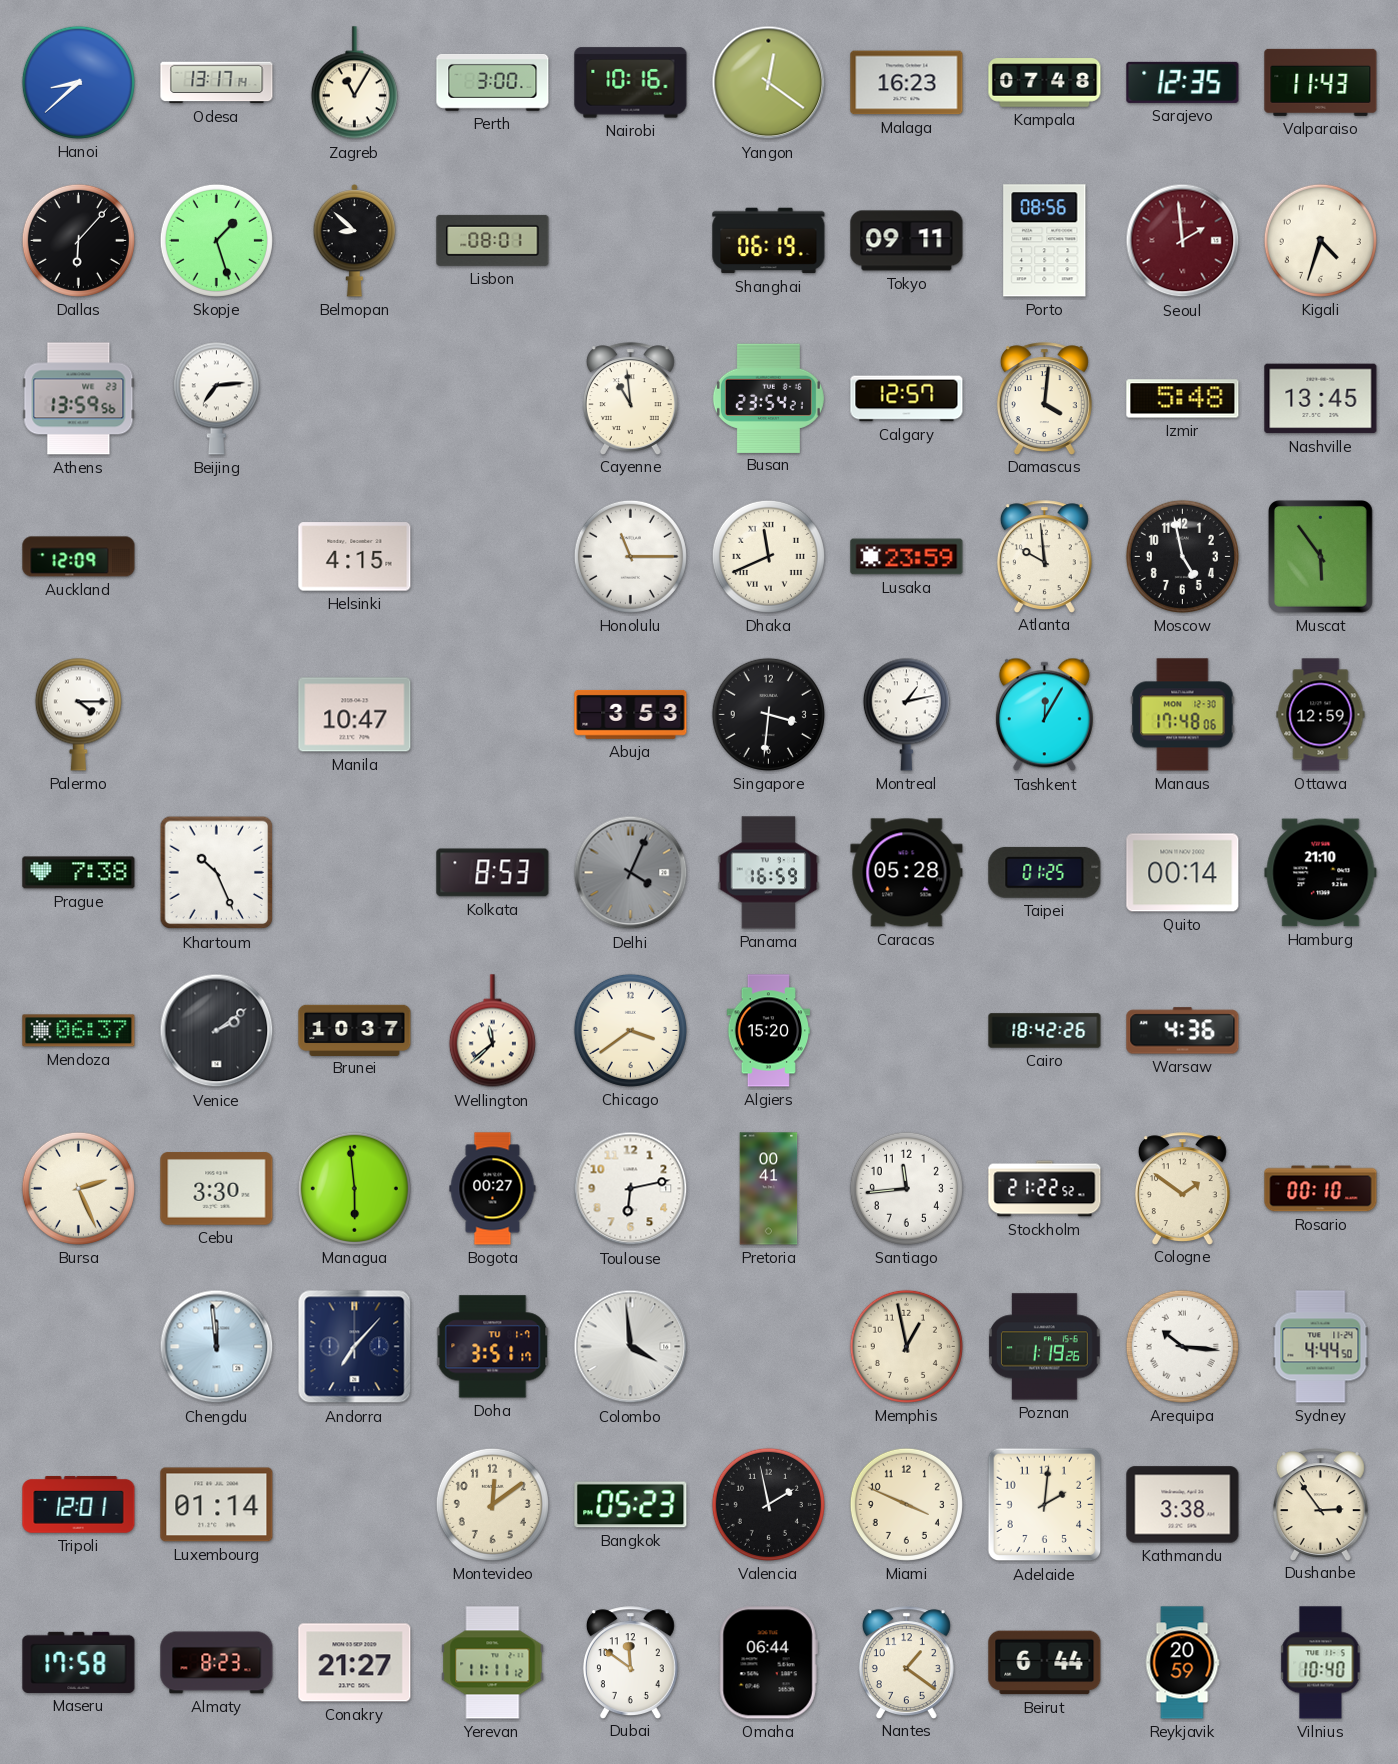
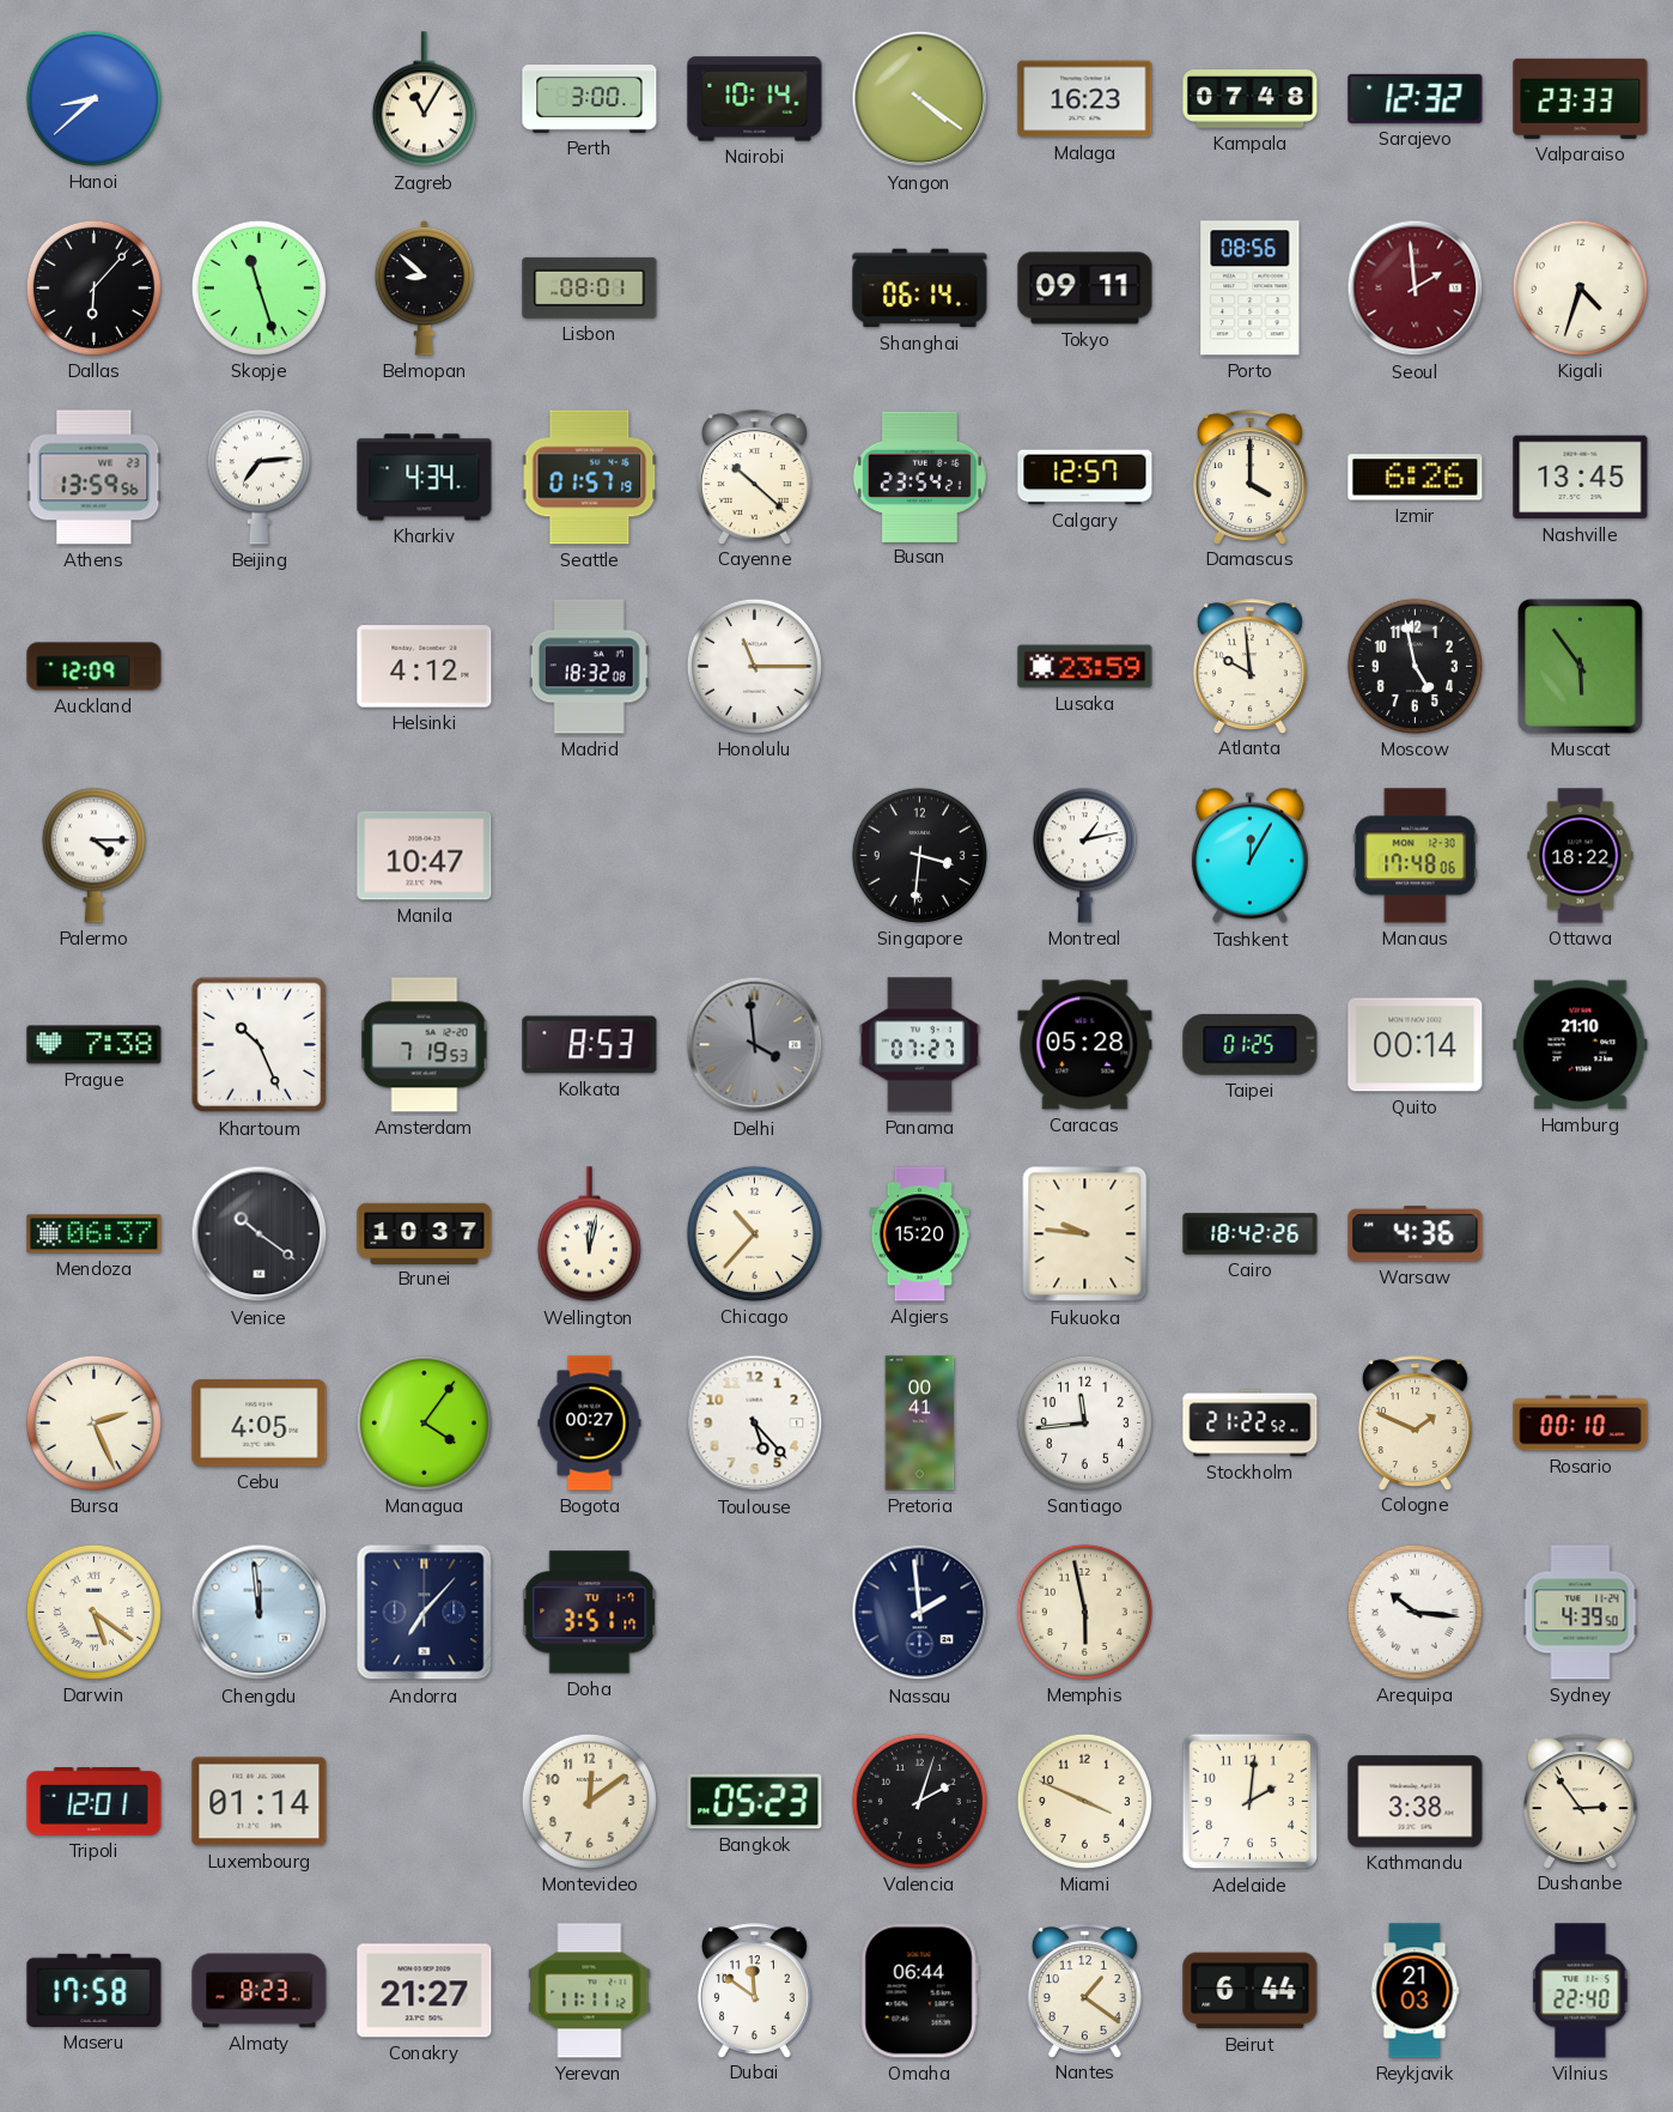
Odesa: 13:17 -> none (217, 83)
Nairobi: 10:16 -> 10:14 (755, 99)
Yangon: 12:21 -> 4:21 (920, 99)
Sarajevo: 12:35 -> 12:32 (1416, 98)
Valparaiso: 11:43 -> 23:33 (1581, 98)
Skopje: 1:27 -> 11:27 (258, 287)
Shanghai: 06:19 -> 06:14 (920, 289)
Kharkiv: none -> 4:34 (425, 478)
Seattle: none -> 01:57 (590, 478)
Cayenne: 10:59 -> 10:22 (754, 477)
Damascus: 4:01 -> 4:00 (1249, 477)
Izmir: 5:48 -> 6:26 (1416, 478)
Helsinki: 4:15 -> 4:12 (425, 667)
Madrid: none -> 18:32 (589, 667)
Dhaka: 11:41 -> none (768, 556)
Abuja: 3:53 -> none (631, 714)
Ottawa: 12:59 -> 18:22 (1581, 856)
Amsterdam: none -> 7:19 (425, 1045)
Delhi: 4:04 -> 3:59 (755, 1045)
Panama: 16:59 -> 07:27 (920, 1045)
Venice: 2:09 -> 10:21 (260, 1234)
Wellington: 11:38 -> 12:02 (589, 1234)
Chicago: 3:39 -> 10:37 (754, 1233)
Fukuoka: none -> 9:46 (1085, 1234)
Cebu: 3:30 -> 4:05 (260, 1424)
Managua: 5:59 -> 4:06 (424, 1422)
Toulouse: 6:13 -> 5:23 (755, 1424)
Cologne: 1:51 -> 1:49 (1415, 1422)
Darwin: none -> 5:21 (93, 1612)
Colombo: 3:59 -> none (631, 1347)
Nassau: none -> 1:59 (920, 1613)
Memphis: 12:58 -> 5:58 (1084, 1612)
Poznan: 1:19 -> none (1045, 1347)
Sydney: 4:44 -> 4:39 (1581, 1613)
Valencia: 1:58 -> 2:03 (919, 1801)
Reykjavik: 20:59 -> 21:03 (1415, 1991)
Vilnius: 10:40 -> 22:40 (1581, 1991)
